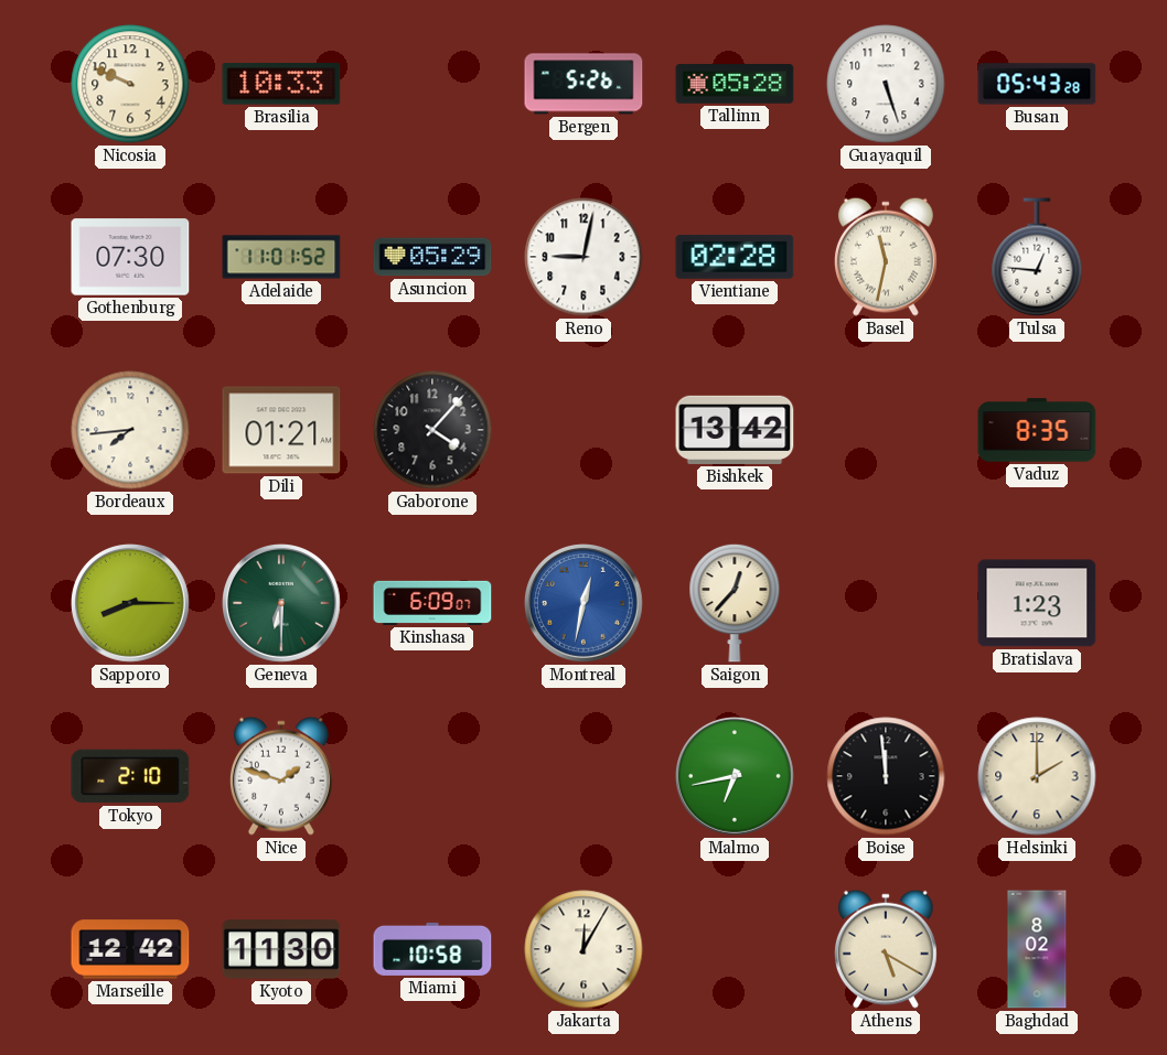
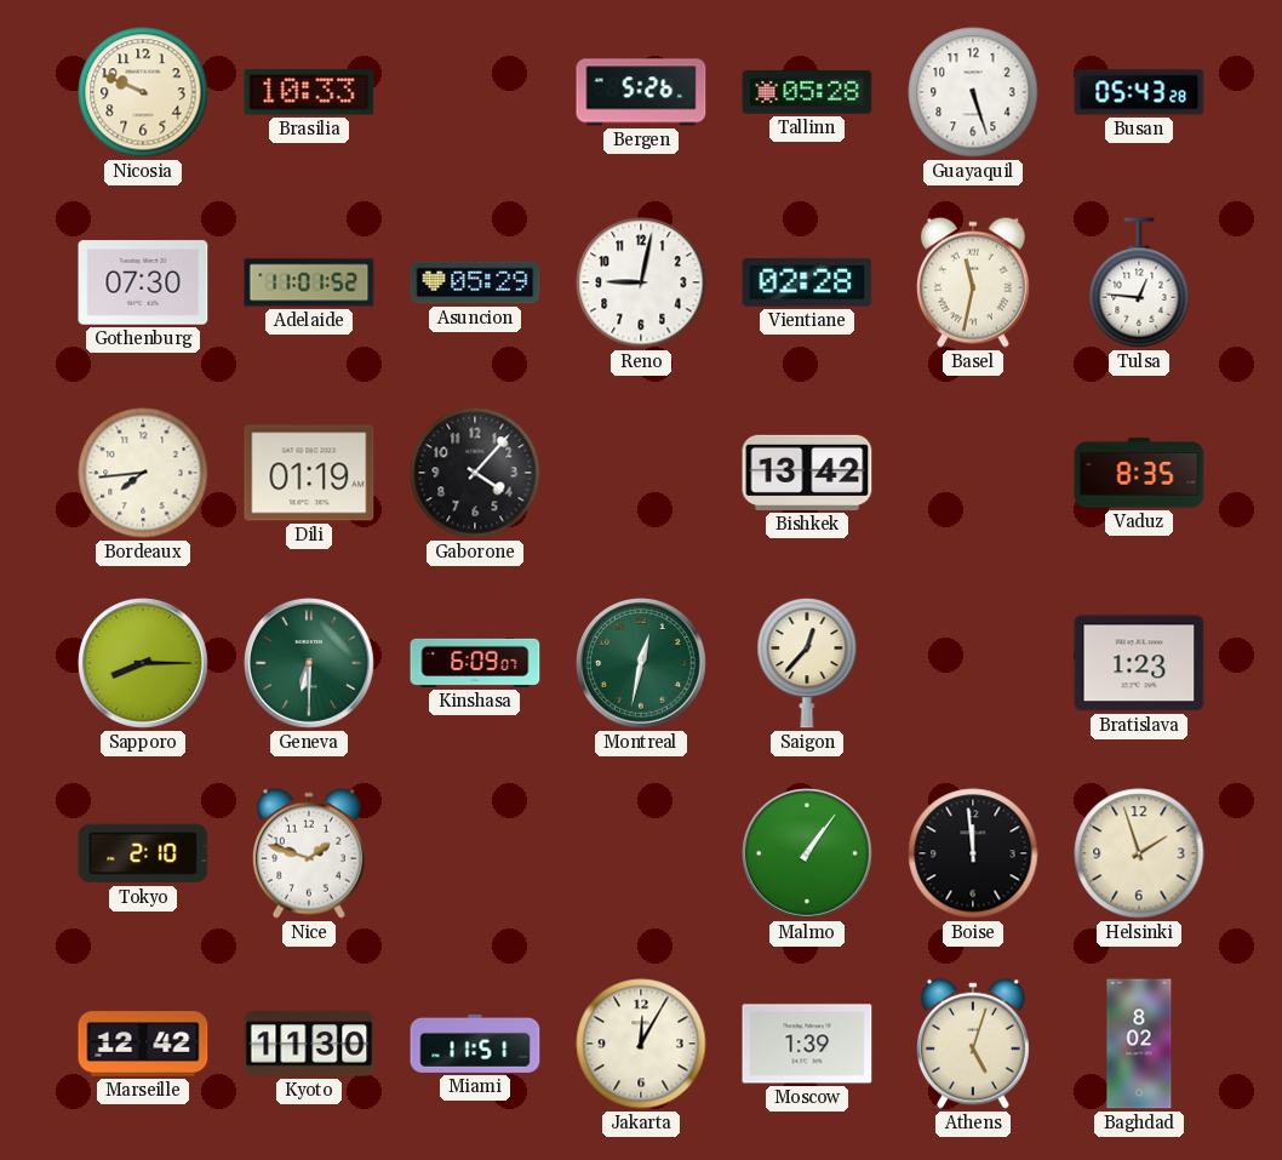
Dili: 01:21 -> 01:19 (309, 473)
Montreal dial: blue -> green (642, 664)
Malmo: 6:43 -> 1:06 (808, 855)
Helsinki: 2:00 -> 1:57 (1139, 853)
Miami: 10:58 -> 11:51 (475, 1044)
Moscow: none -> 1:39 (807, 1044)
Athens: 5:20 -> 5:03 (973, 1044)
